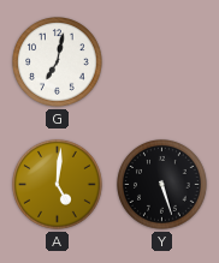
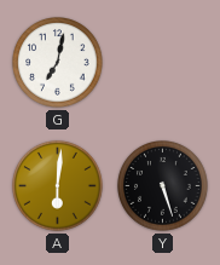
A: 5:01 -> 6:01 (58, 186)
